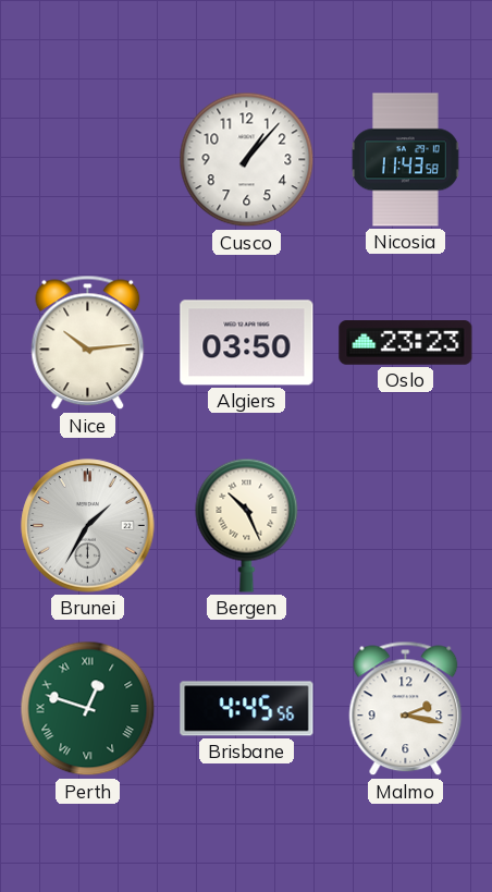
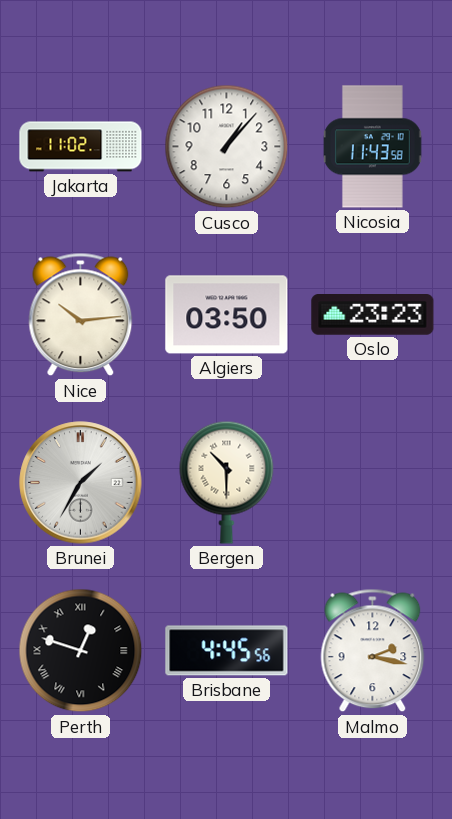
Jakarta: none -> 11:02 (81, 147)
Bergen: 10:26 -> 10:30 (227, 482)
Perth dial: green -> black (81, 651)
